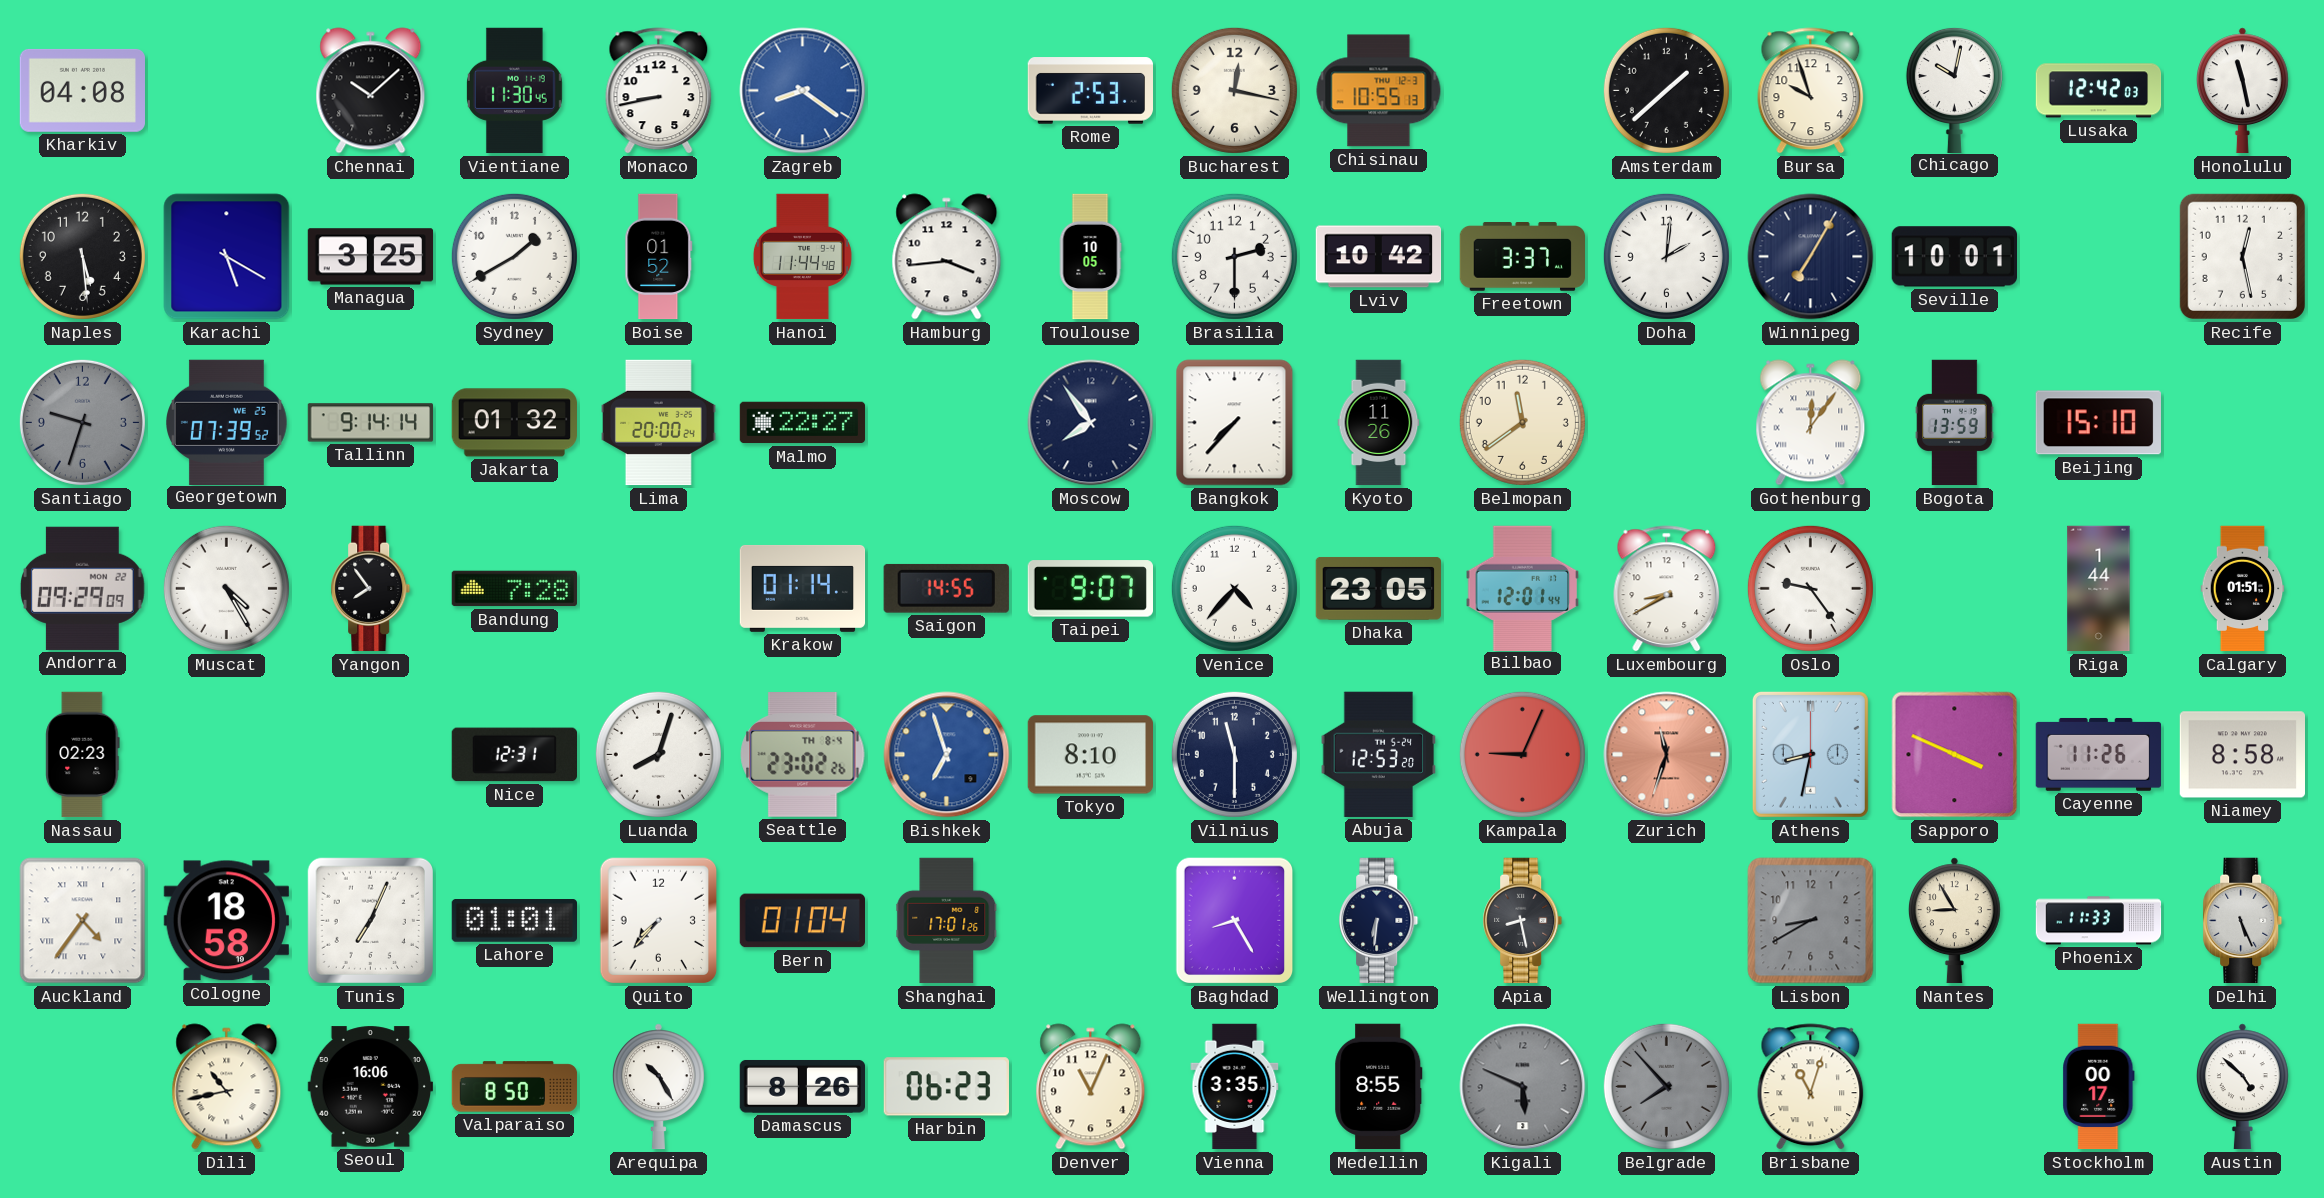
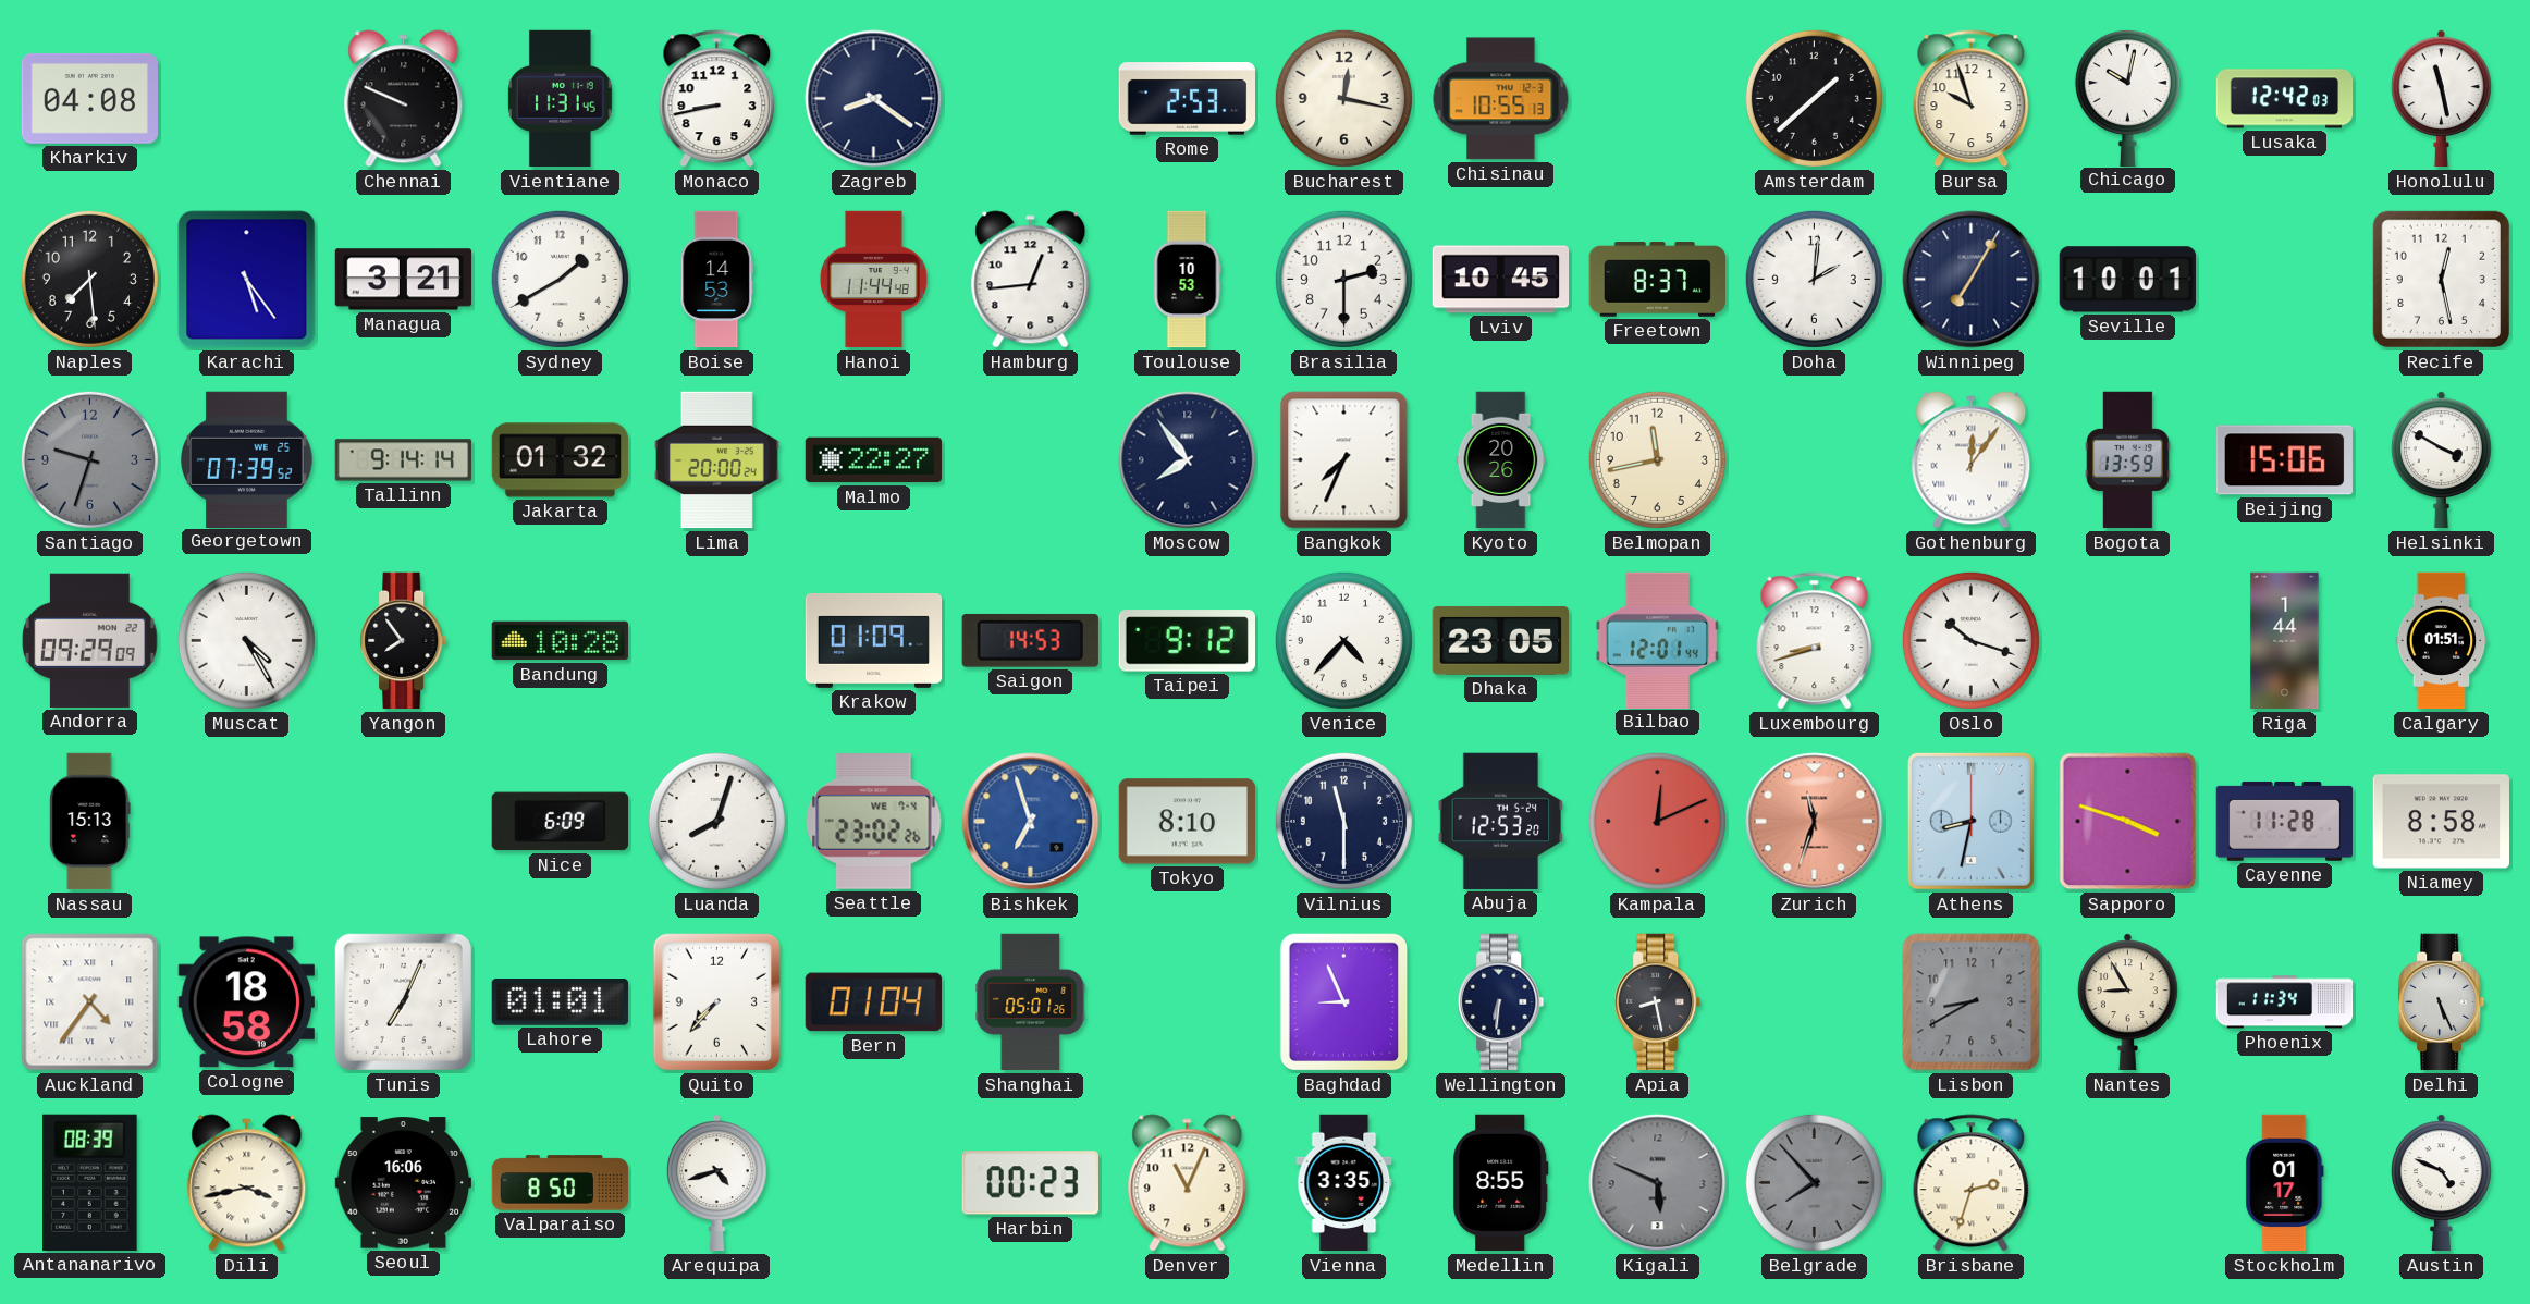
Chennai: 10:08 -> 9:49 (404, 99)
Vientiane: 11:30 -> 11:31 (561, 99)
Zagreb dial: blue -> navy (874, 99)
Naples: 5:29 -> 7:29 (89, 279)
Karachi: 5:20 -> 5:24 (247, 280)
Managua: 3:25 -> 3:21 (404, 280)
Boise: 01:52 -> 14:53 (717, 280)
Hamburg: 3:44 -> 12:44 (1031, 280)
Toulouse: 10:05 -> 10:53 (1187, 280)
Lviv: 10:42 -> 10:45 (1501, 280)
Freetown: 3:37 -> 8:37 (1658, 280)
Bangkok: 7:37 -> 7:34 (1344, 460)
Kyoto: 11:26 -> 20:26 (1501, 460)
Belmopan: 11:39 -> 11:43 (1657, 459)
Beijing: 15:10 -> 15:06 (2284, 460)
Helsinki: none -> 3:50 (2441, 460)
Bandung: 7:28 -> 10:28 (560, 641)
Krakow: 01:14 -> 01:09 (874, 640)
Saigon: 14:55 -> 14:53 (1030, 640)
Taipei: 9:07 -> 9:12 (1187, 641)
Luxembourg: 8:40 -> 8:42 (1815, 641)
Oslo: 9:24 -> 10:18 (1970, 640)
Nassau: 02:23 -> 15:13 (90, 822)
Nice: 12:31 -> 6:09 (560, 822)
Seattle date: TH 8-4 -> WE 7-4 (874, 822)
Kampala: 9:04 -> 12:11 (1657, 821)
Sapporo: 3:49 -> 3:48 (2128, 822)
Cayenne: 11:26 -> 11:28 (2285, 821)
Shanghai: 17:01 -> 05:01 (1031, 1002)
Baghdad: 8:25 -> 8:56 (1344, 1002)
Phoenix: 11:33 -> 11:34 (2285, 1002)
Antananarivo: none -> 08:39 (90, 1182)
Dili: 10:43 -> 3:43 (247, 1183)
Arequipa: 10:25 -> 4:42 (716, 1183)
Damascus: 8:26 -> none (802, 1086)
Harbin: 06:23 -> 00:23 (1030, 1183)
Brisbane: 11:03 -> 2:33 (1972, 1183)
Stockholm: 00:17 -> 01:17 (2285, 1183)
Austin: 4:52 -> 4:49 (2441, 1183)
